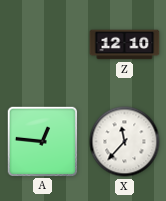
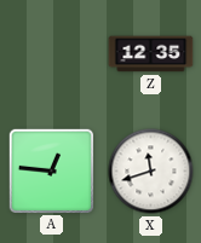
Z: 12:10 -> 12:35 (151, 54)
X: 11:37 -> 11:42 (151, 172)
